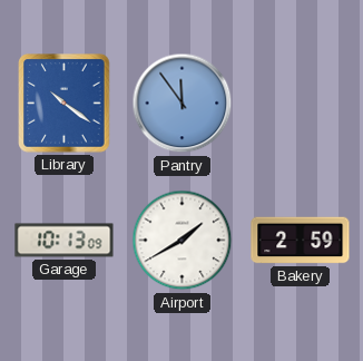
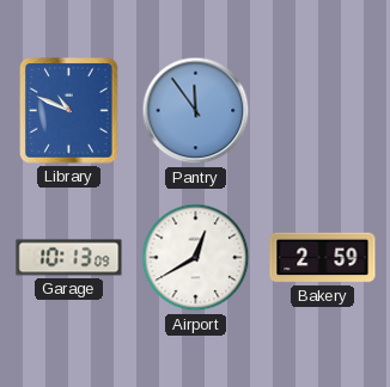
Library: 10:21 -> 10:49 (69, 111)
Airport: 1:40 -> 12:40 (196, 258)
